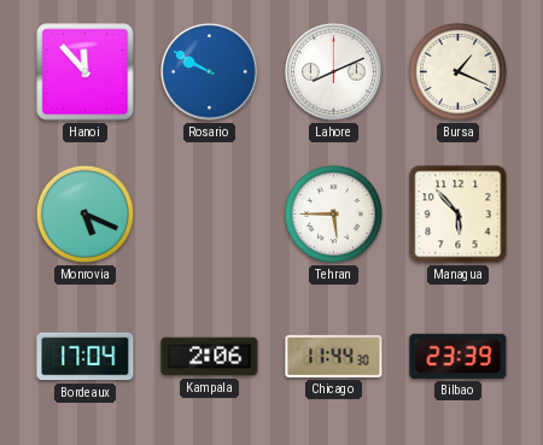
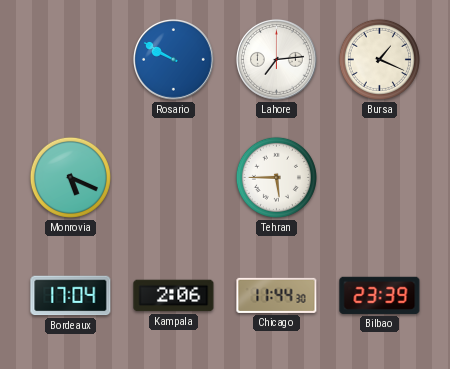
Hanoi: 11:53 -> none (86, 72)
Lahore: 8:11 -> 7:14 (276, 59)
Managua: 5:53 -> none (459, 215)
